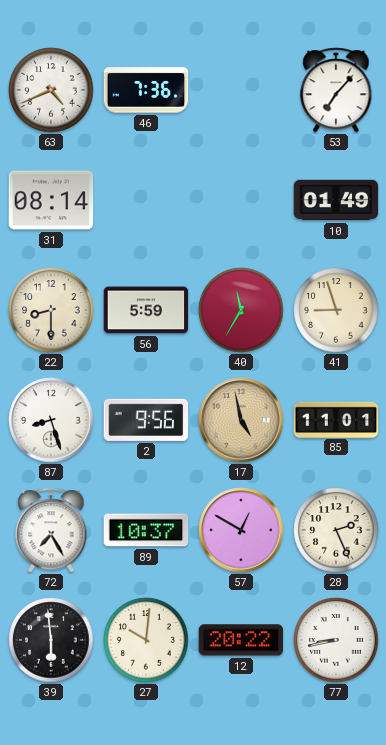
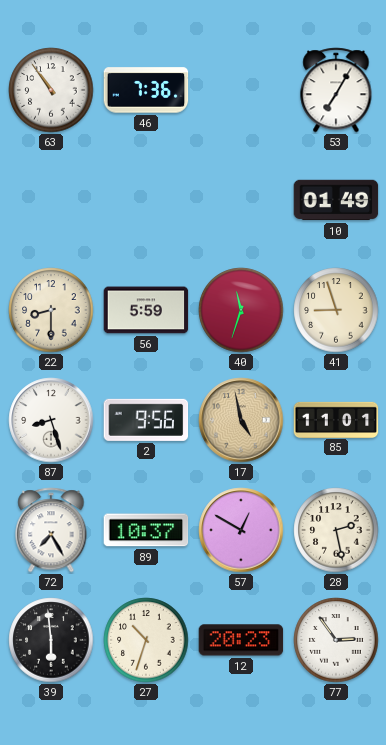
63: 4:41 -> 10:54 (51, 90)
53: 7:07 -> 7:05 (336, 90)
31: 08:14 -> none (51, 200)
40: 11:35 -> 11:33 (241, 310)
28: 2:26 -> 2:28 (336, 530)
27: 10:01 -> 10:33 (146, 640)
12: 20:22 -> 20:23 (241, 640)
77: 8:43 -> 2:54 (336, 640)
